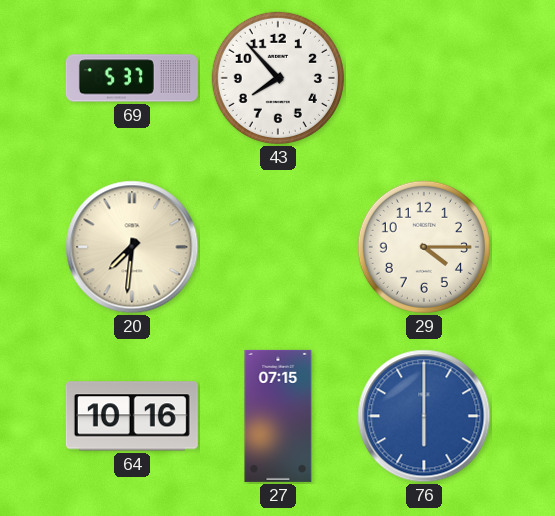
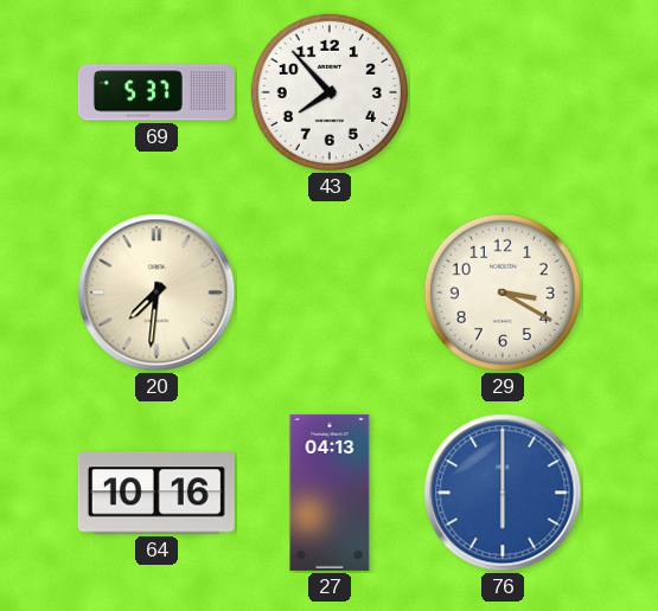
29: 4:15 -> 3:20 (503, 292)
27: 07:15 -> 04:13 (330, 493)
